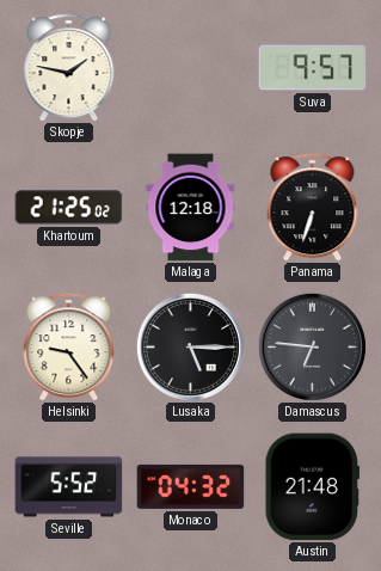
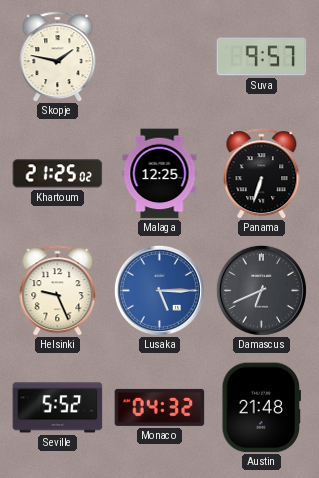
Malaga: 12:18 -> 12:25 (160, 174)
Helsinki: 9:24 -> 9:26 (58, 291)
Lusaka dial: black -> blue (159, 290)
Damascus: 6:46 -> 6:41 (261, 290)
